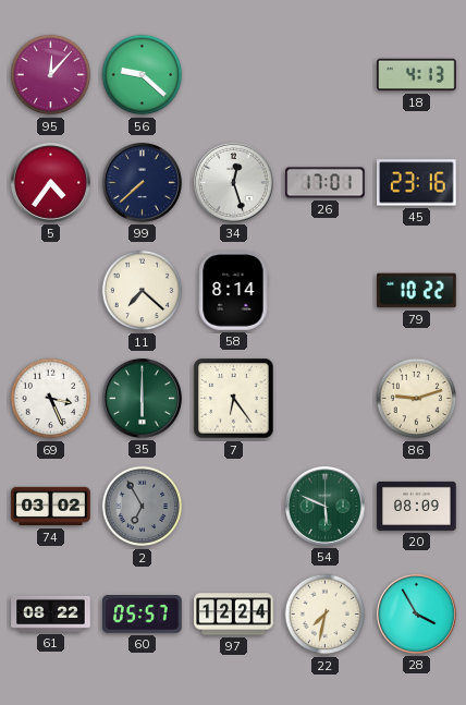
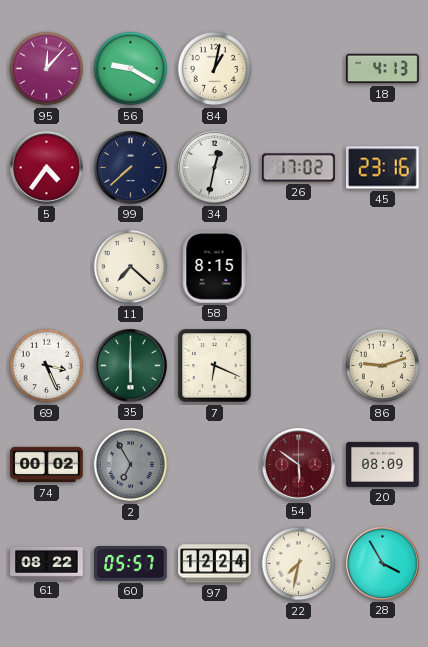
56: 9:22 -> 9:20 (131, 69)
84: none -> 1:02 (215, 69)
34: 12:27 -> 12:32 (214, 167)
26: 17:01 -> 17:02 (299, 168)
58: 8:14 -> 8:15 (214, 267)
79: 10:22 -> none (417, 291)
7: 6:24 -> 6:19 (215, 366)
74: 03:02 -> 00:02 (47, 465)
54: 5:49 -> 5:51 (298, 464)
54 dial: green -> burgundy (298, 464)
